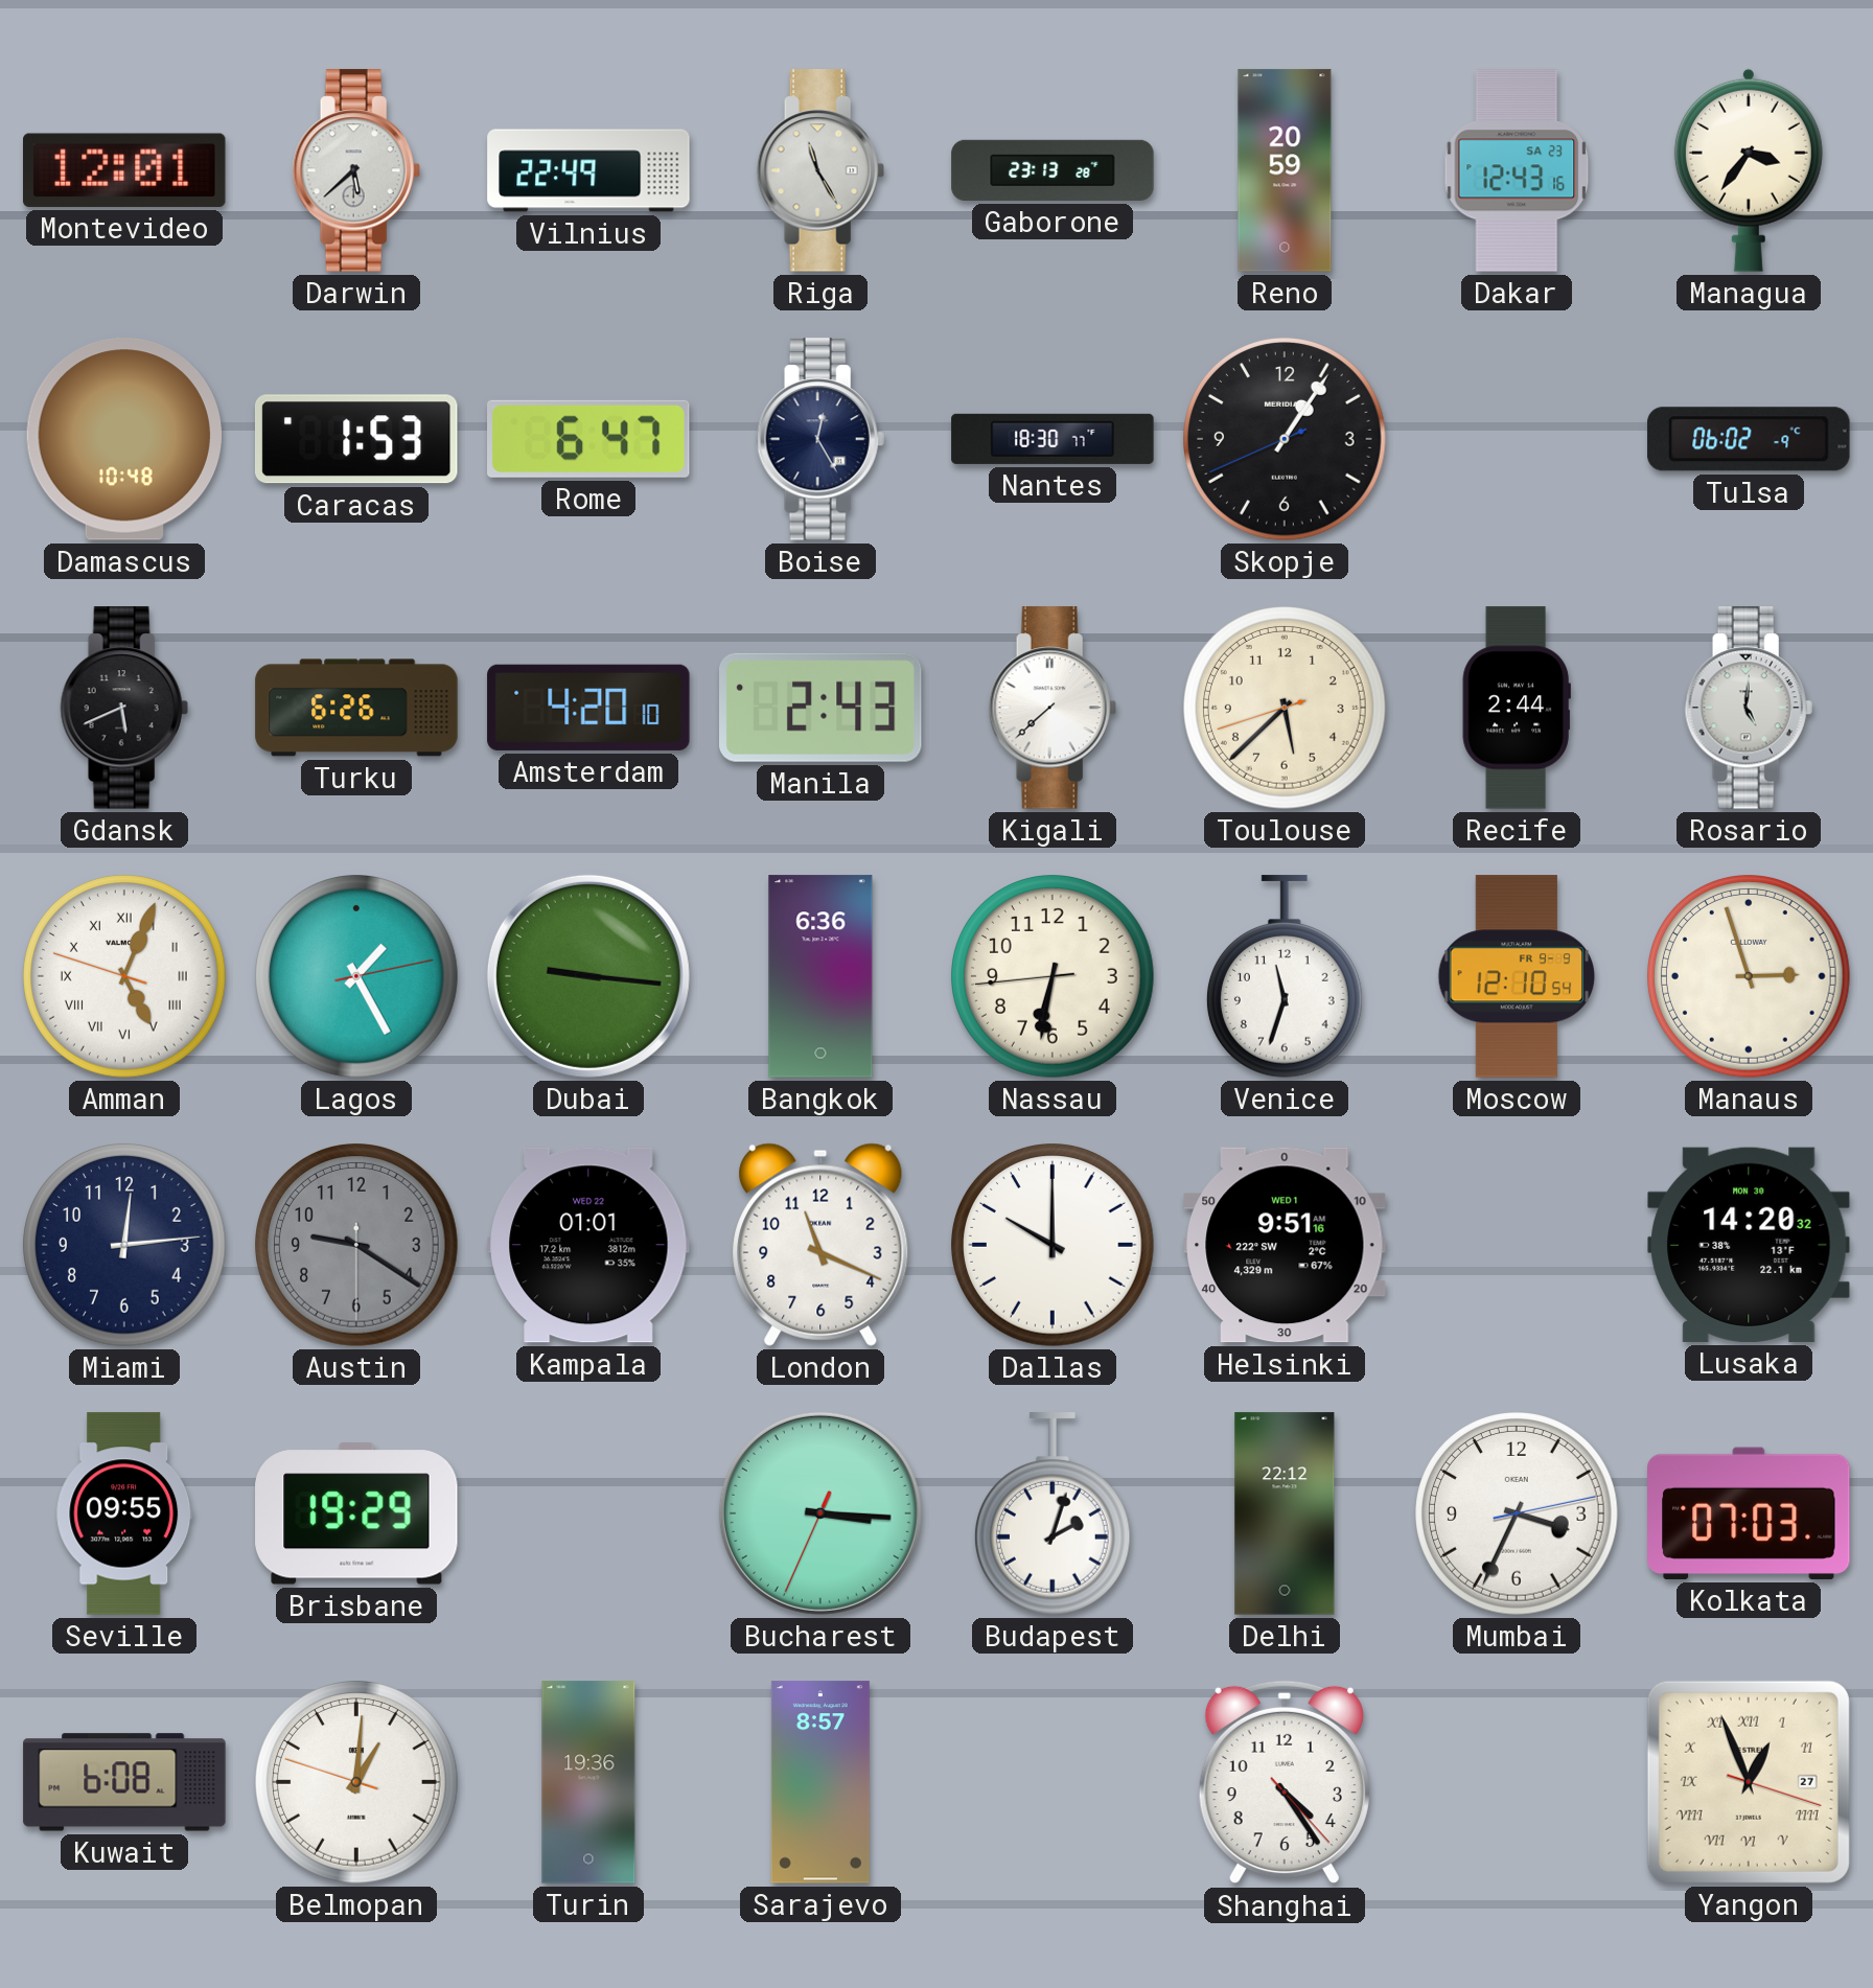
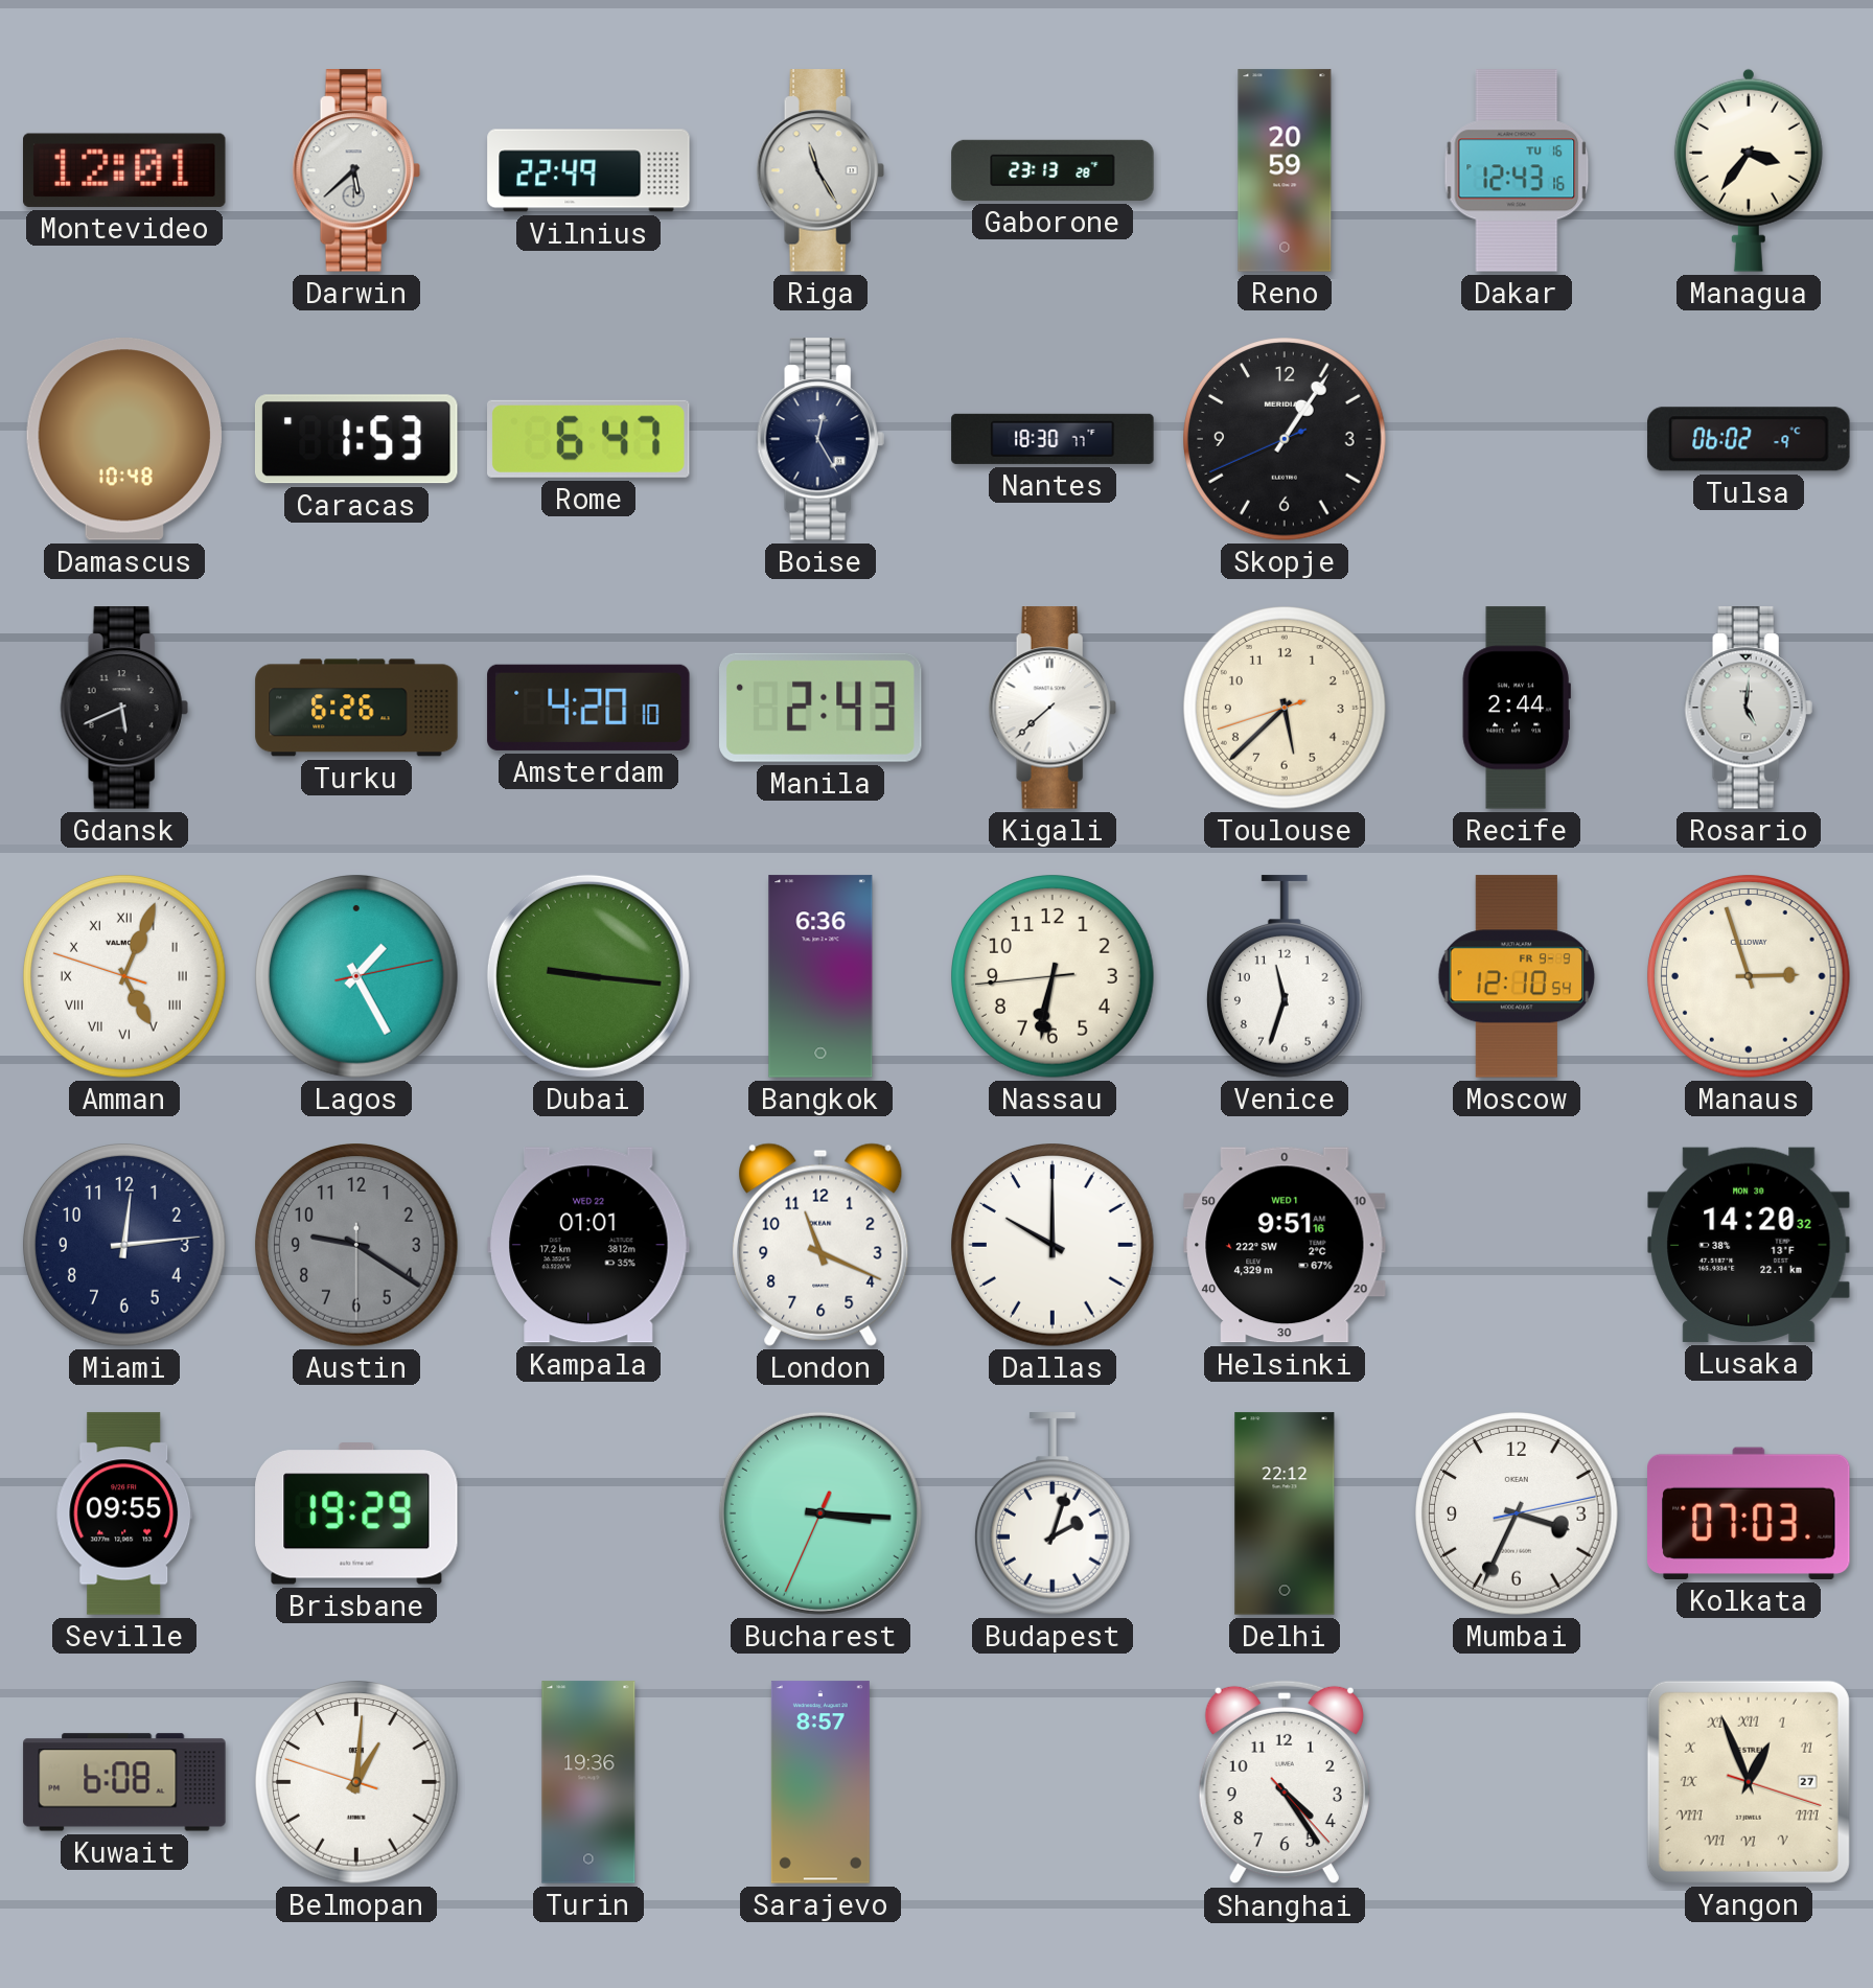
Dakar date: SA 23 -> TU 16 (1517, 170)
